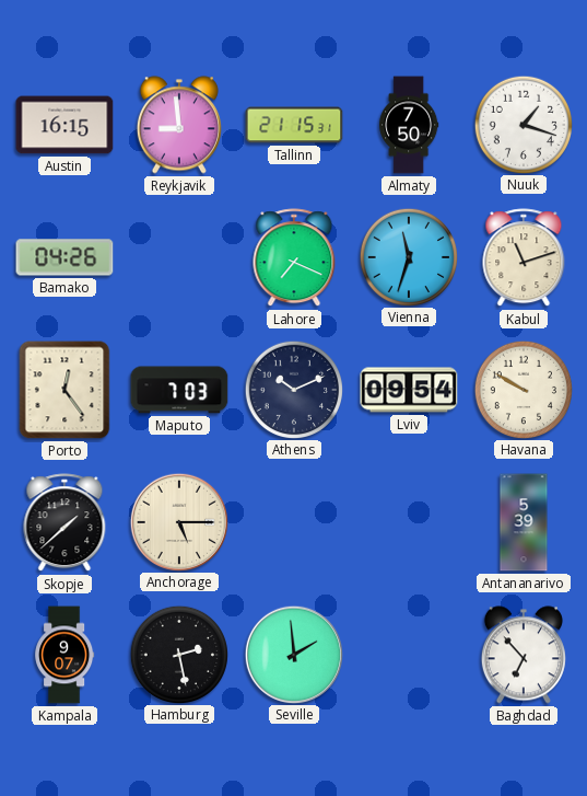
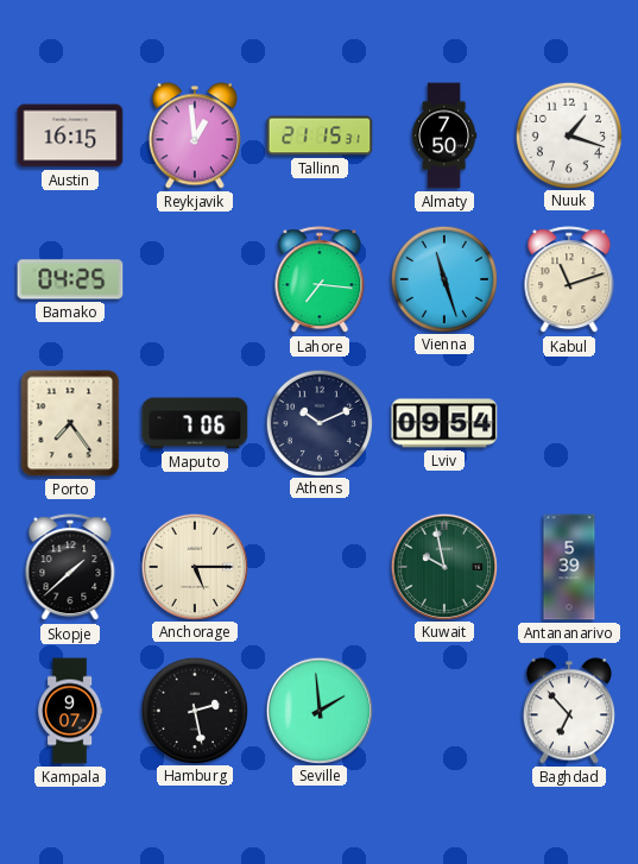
Reykjavik: 8:59 -> 12:59 (195, 135)
Bamako: 04:26 -> 04:25 (70, 279)
Lahore: 7:19 -> 7:16 (320, 280)
Vienna: 11:33 -> 11:27 (443, 278)
Porto: 12:24 -> 7:24 (70, 423)
Maputo: 7:03 -> 7:06 (195, 423)
Havana: 9:50 -> none (523, 389)
Kuwait: none -> 9:58 (443, 566)
